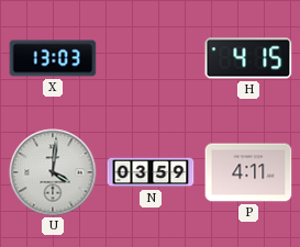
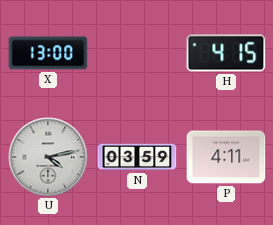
X: 13:03 -> 13:00 (48, 53)
U: 4:01 -> 4:13 (48, 157)
